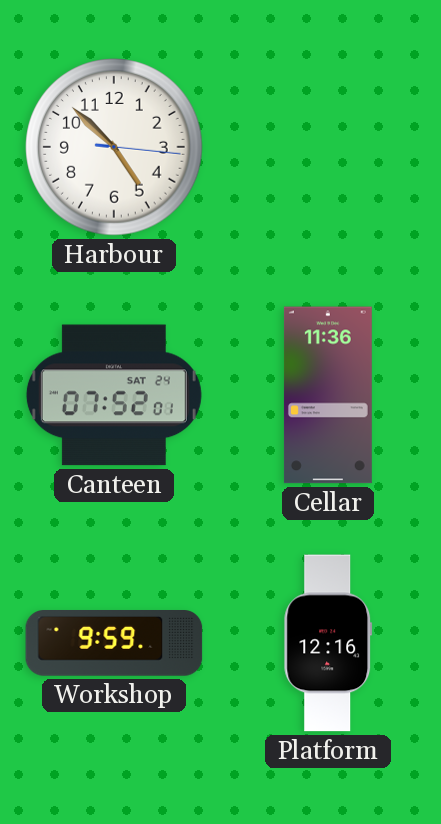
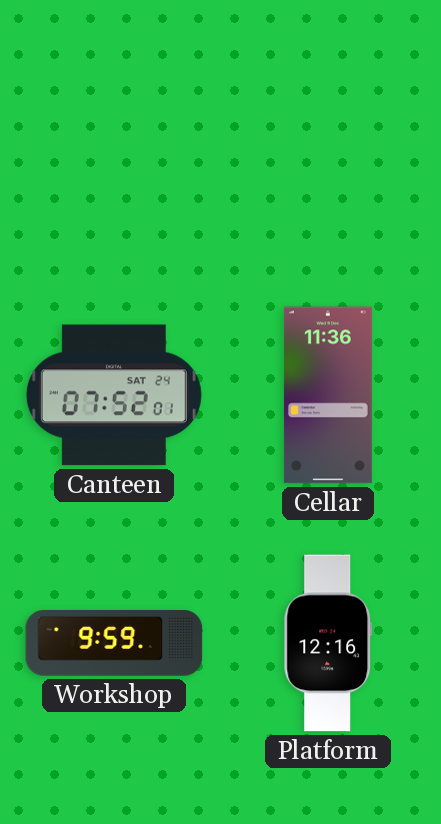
Harbour: 4:52 -> none (114, 147)
